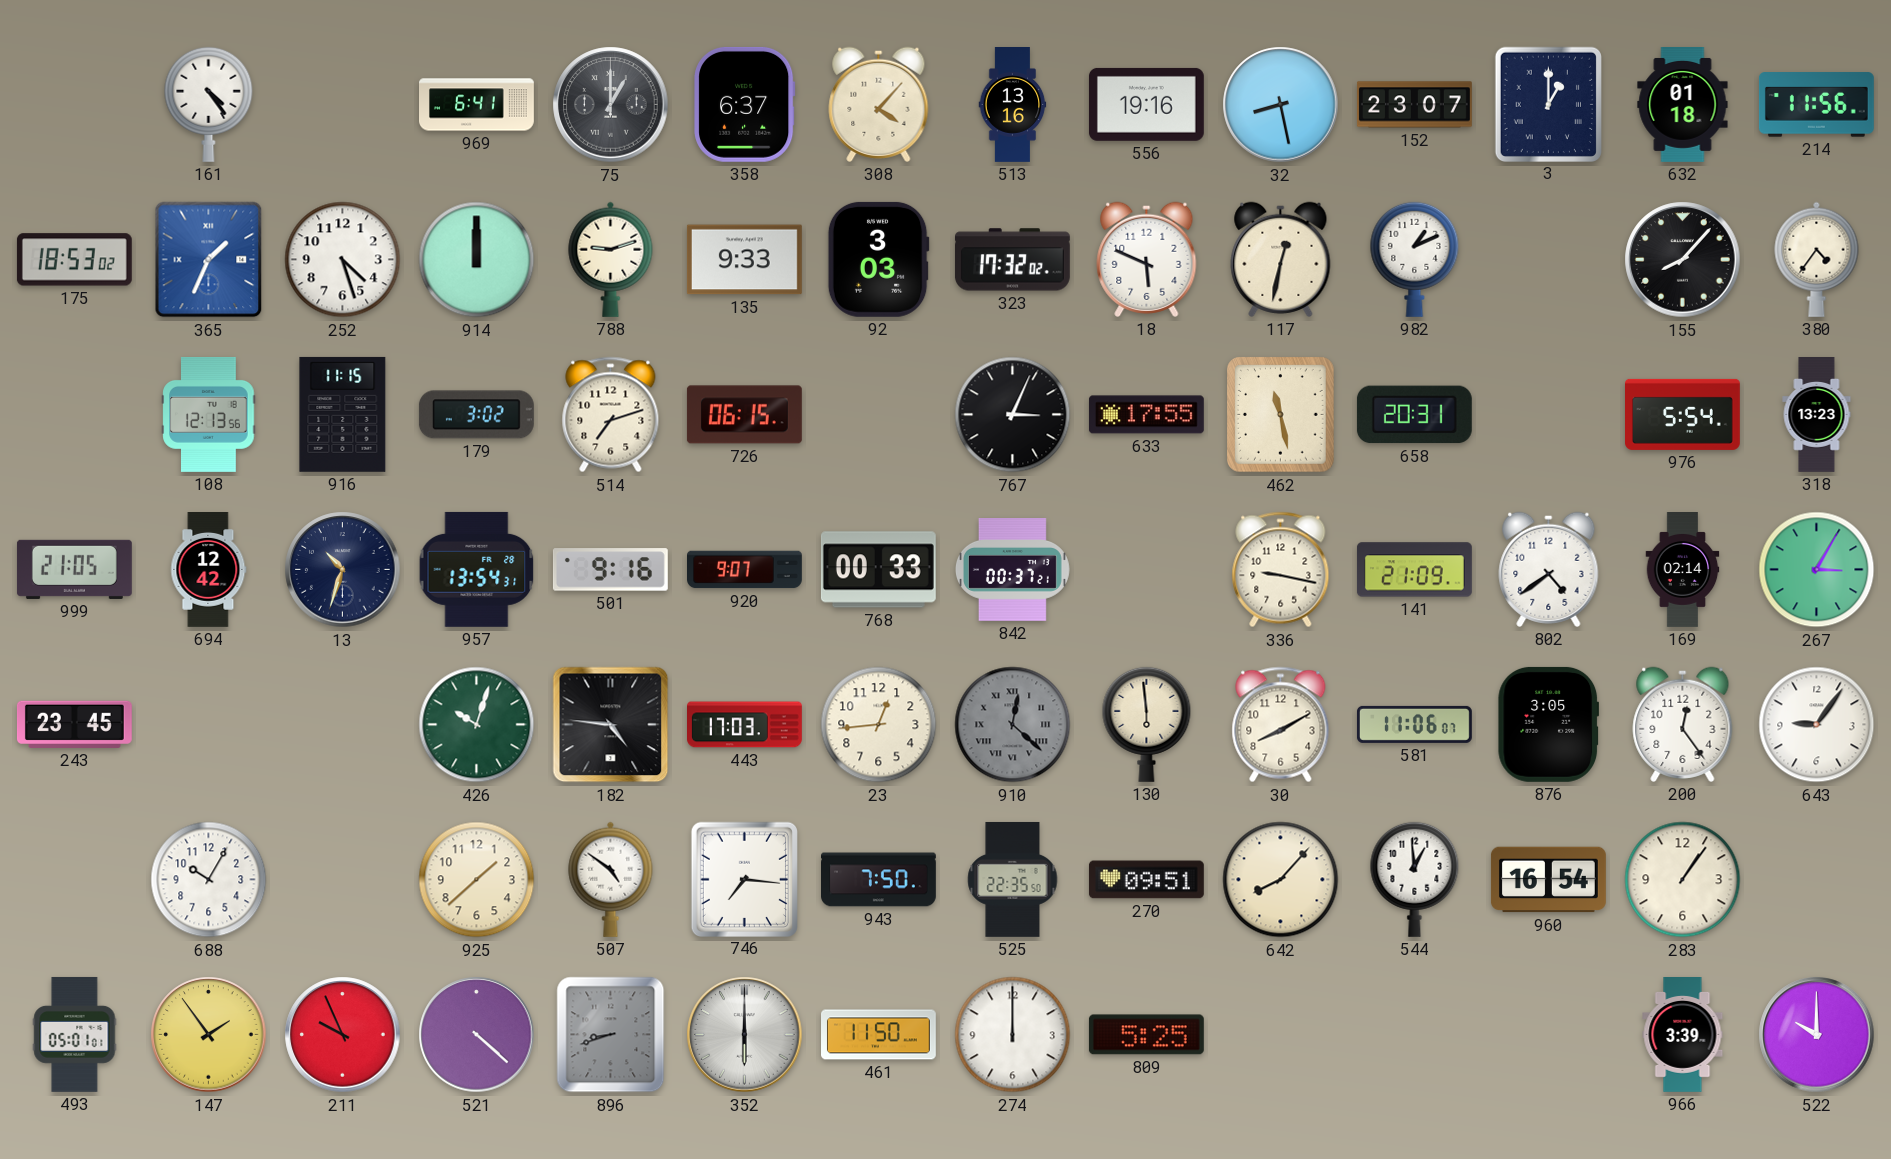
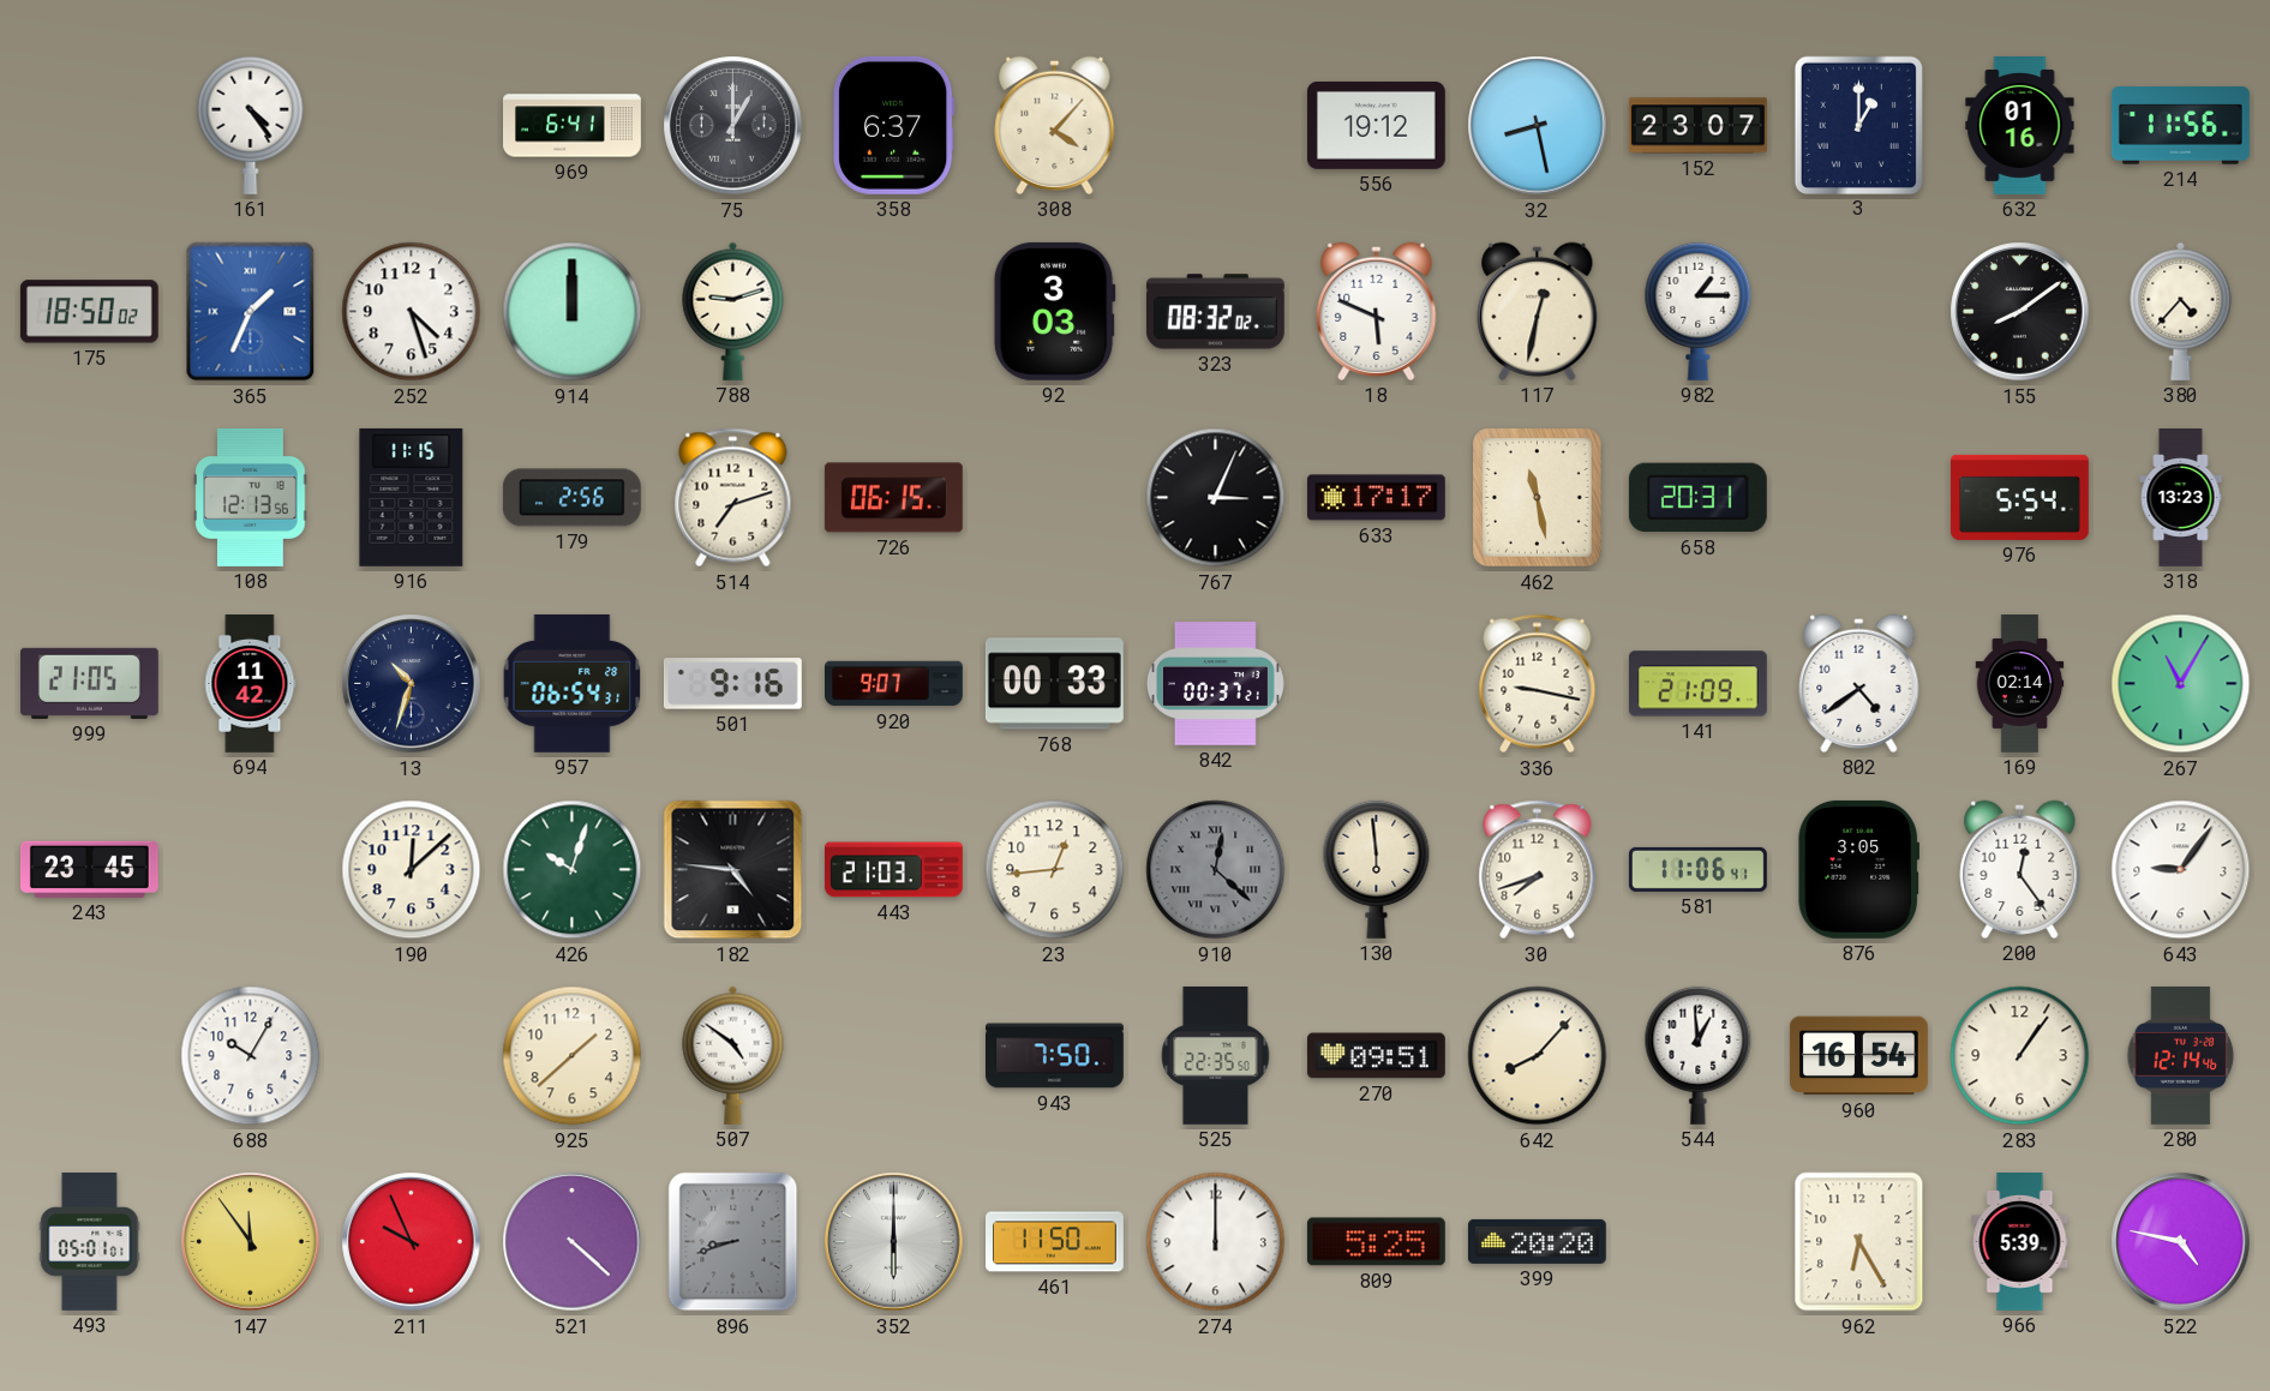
513: 13:16 -> none (1013, 105)
556: 19:16 -> 19:12 (1376, 125)
632: 01:18 -> 01:16 (2020, 126)
175: 18:53 -> 18:50 (89, 312)
135: 9:33 -> none (744, 260)
323: 17:32 -> 08:32 (1215, 312)
982: 1:11 -> 1:15 (1699, 311)
155: 8:07 -> 8:09 (2020, 312)
380: 4:36 -> 4:37 (2181, 311)
179: 3:02 -> 2:56 (571, 498)
633: 17:55 -> 17:17 (1376, 498)
694: 12:42 -> 11:42 (251, 684)
957: 13:54 -> 06:54 (573, 683)
267: 3:05 -> 11:05 (2181, 684)
190: none -> 12:08 (412, 870)
443: 17:03 -> 21:03 (894, 870)
30: 8:10 -> 7:42 (1538, 870)
581: 11:06:07 -> 11:06:41 (1697, 869)
746: 7:16 -> none (744, 879)
280: none -> 12:14 (2181, 1055)
147: 1:54 -> 11:54 (251, 1242)
399: none -> 20:20 (1537, 1241)
962: none -> 6:25 (1859, 1242)
966: 3:39 -> 5:39 (2020, 1242)
522: 10:00 -> 4:47 (2181, 1242)
